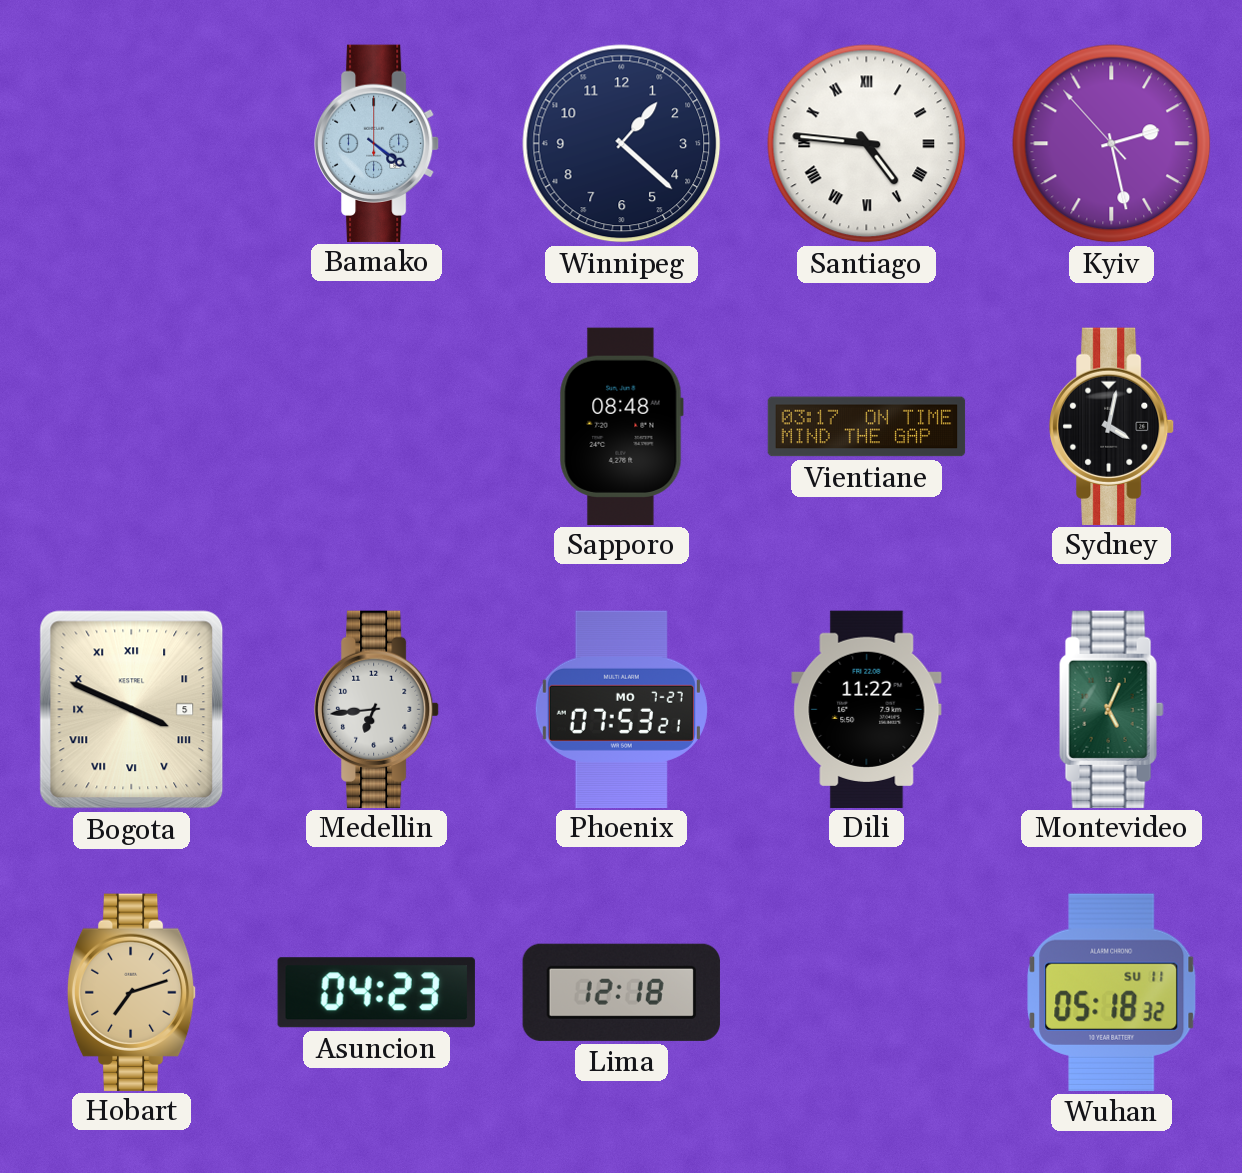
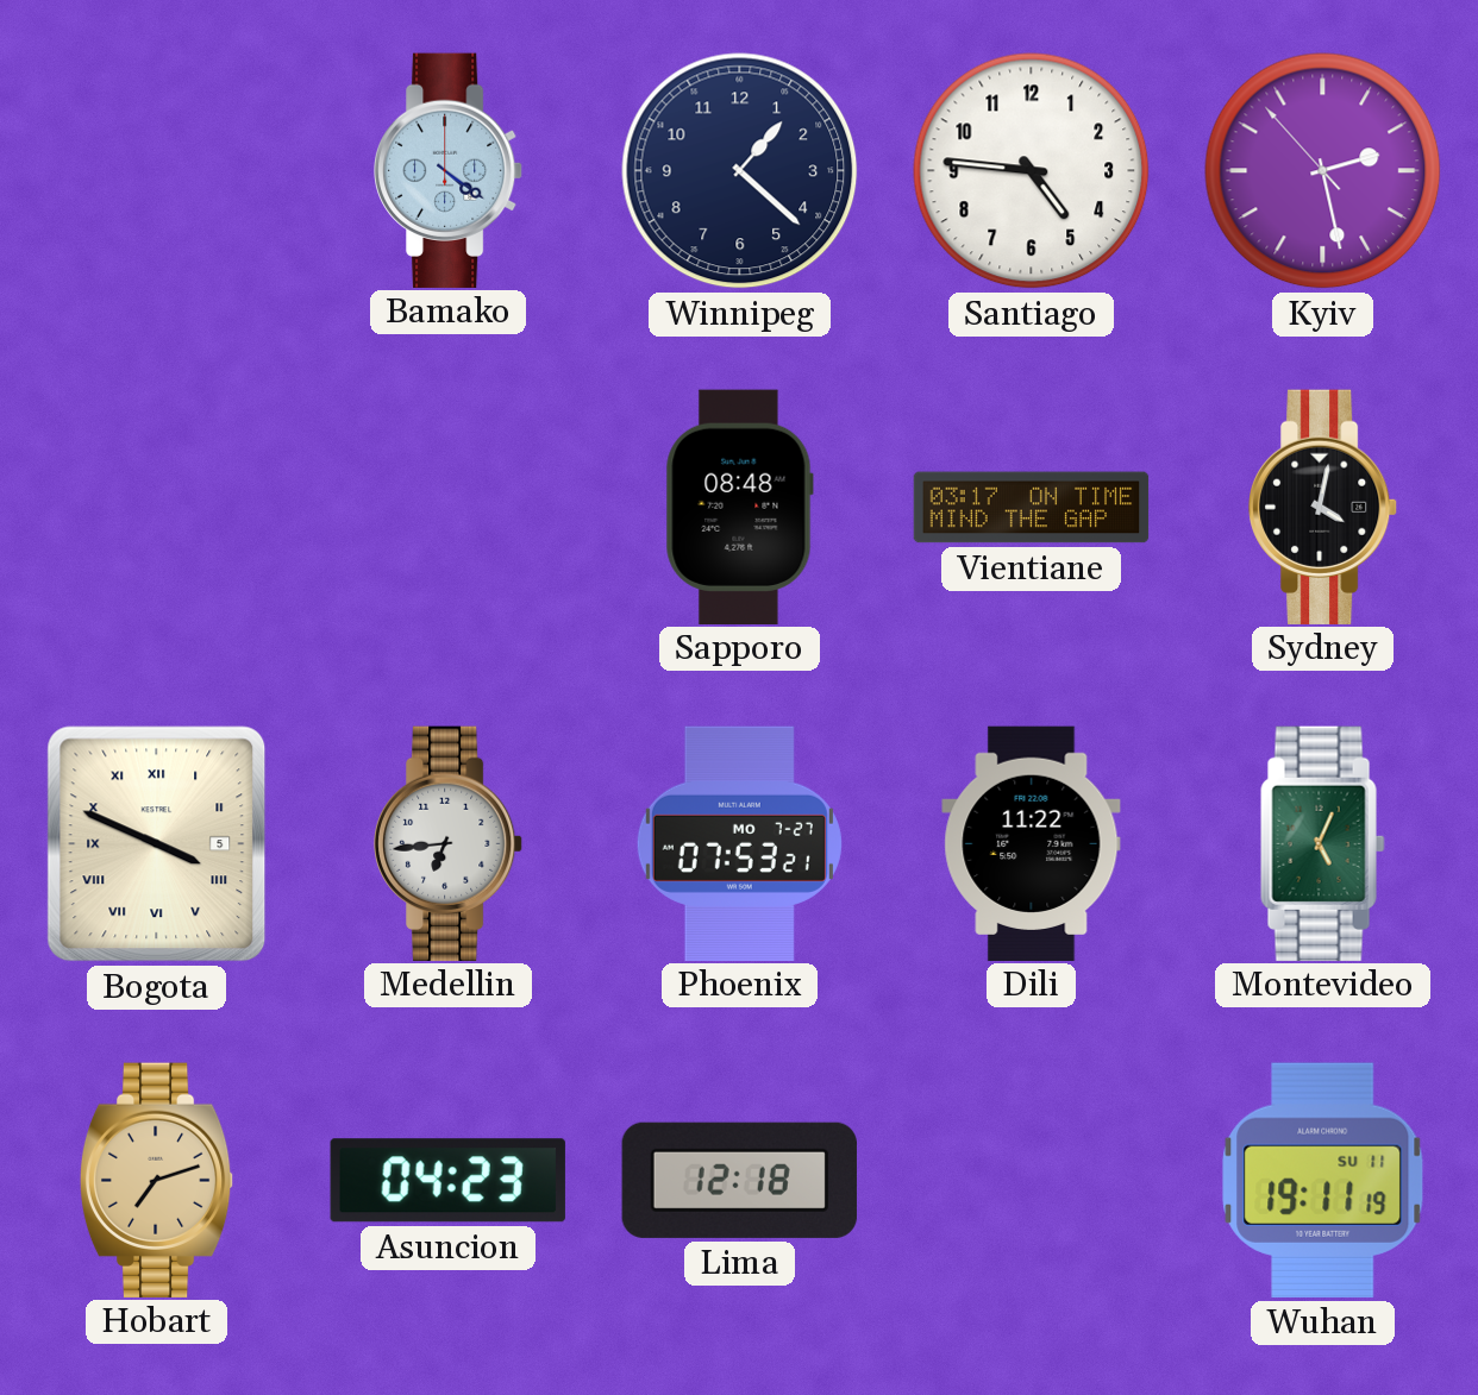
Santiago numerals: Roman -> Arabic (1032, 171)
Wuhan: 05:18 -> 19:11 (1323, 1180)
